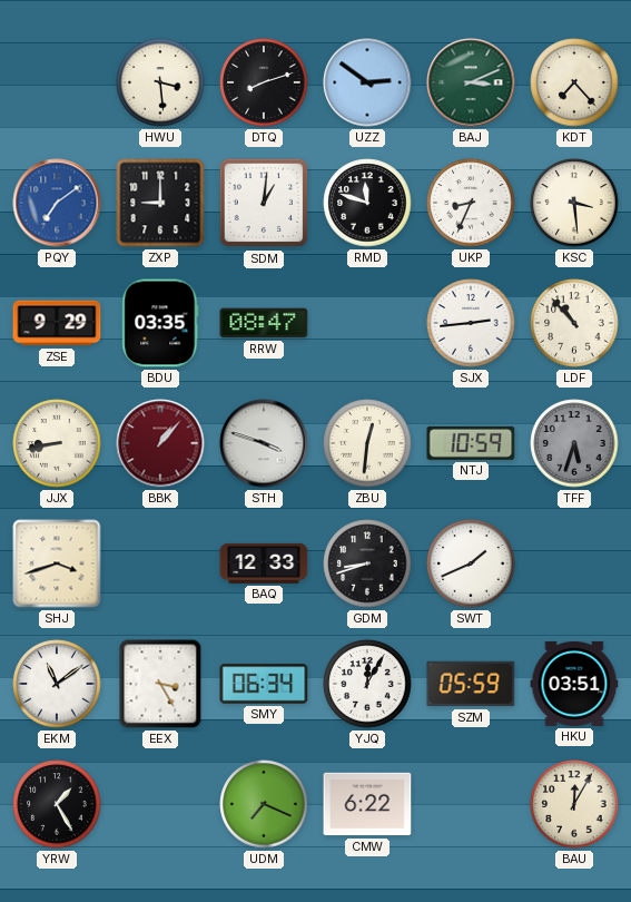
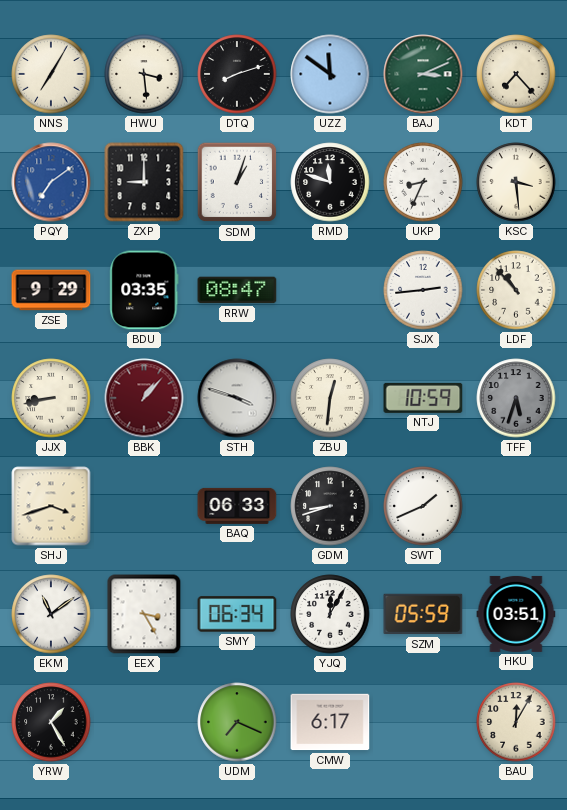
NNS: none -> 7:05 (51, 74)
UZZ: 2:51 -> 11:51 (330, 74)
SDM: 1:01 -> 1:03 (237, 182)
BAQ: 12:33 -> 06:33 (237, 506)
CMW: 6:22 -> 6:17 (330, 722)
